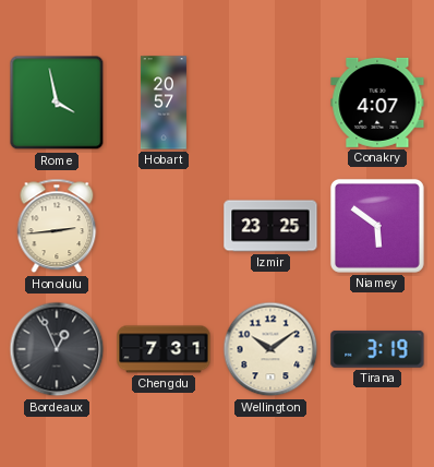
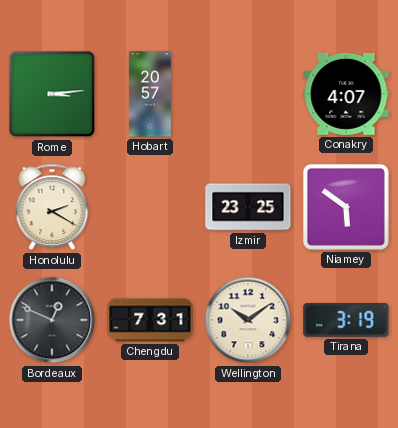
Rome: 3:58 -> 3:14 (52, 94)
Honolulu: 2:44 -> 2:20 (52, 207)
Bordeaux: 12:56 -> 12:49 (52, 320)
